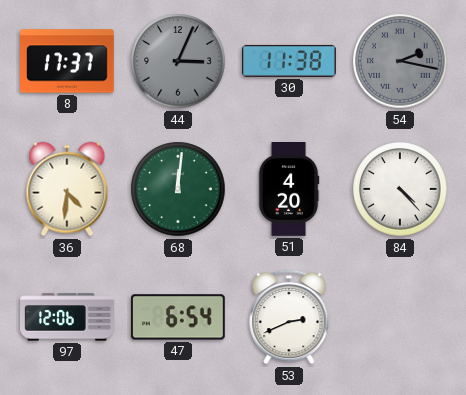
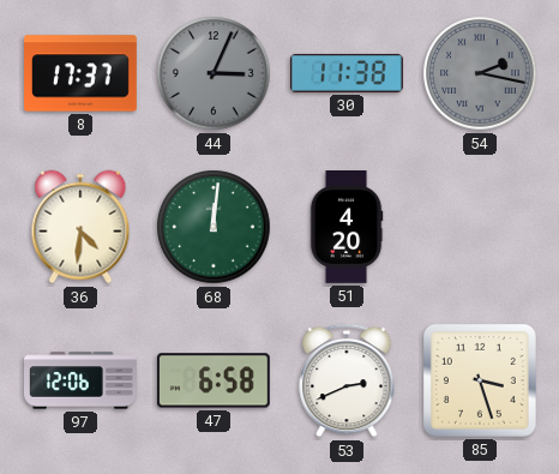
84: 4:23 -> none (400, 189)
47: 6:54 -> 6:58 (214, 380)
85: none -> 3:27 (480, 380)
